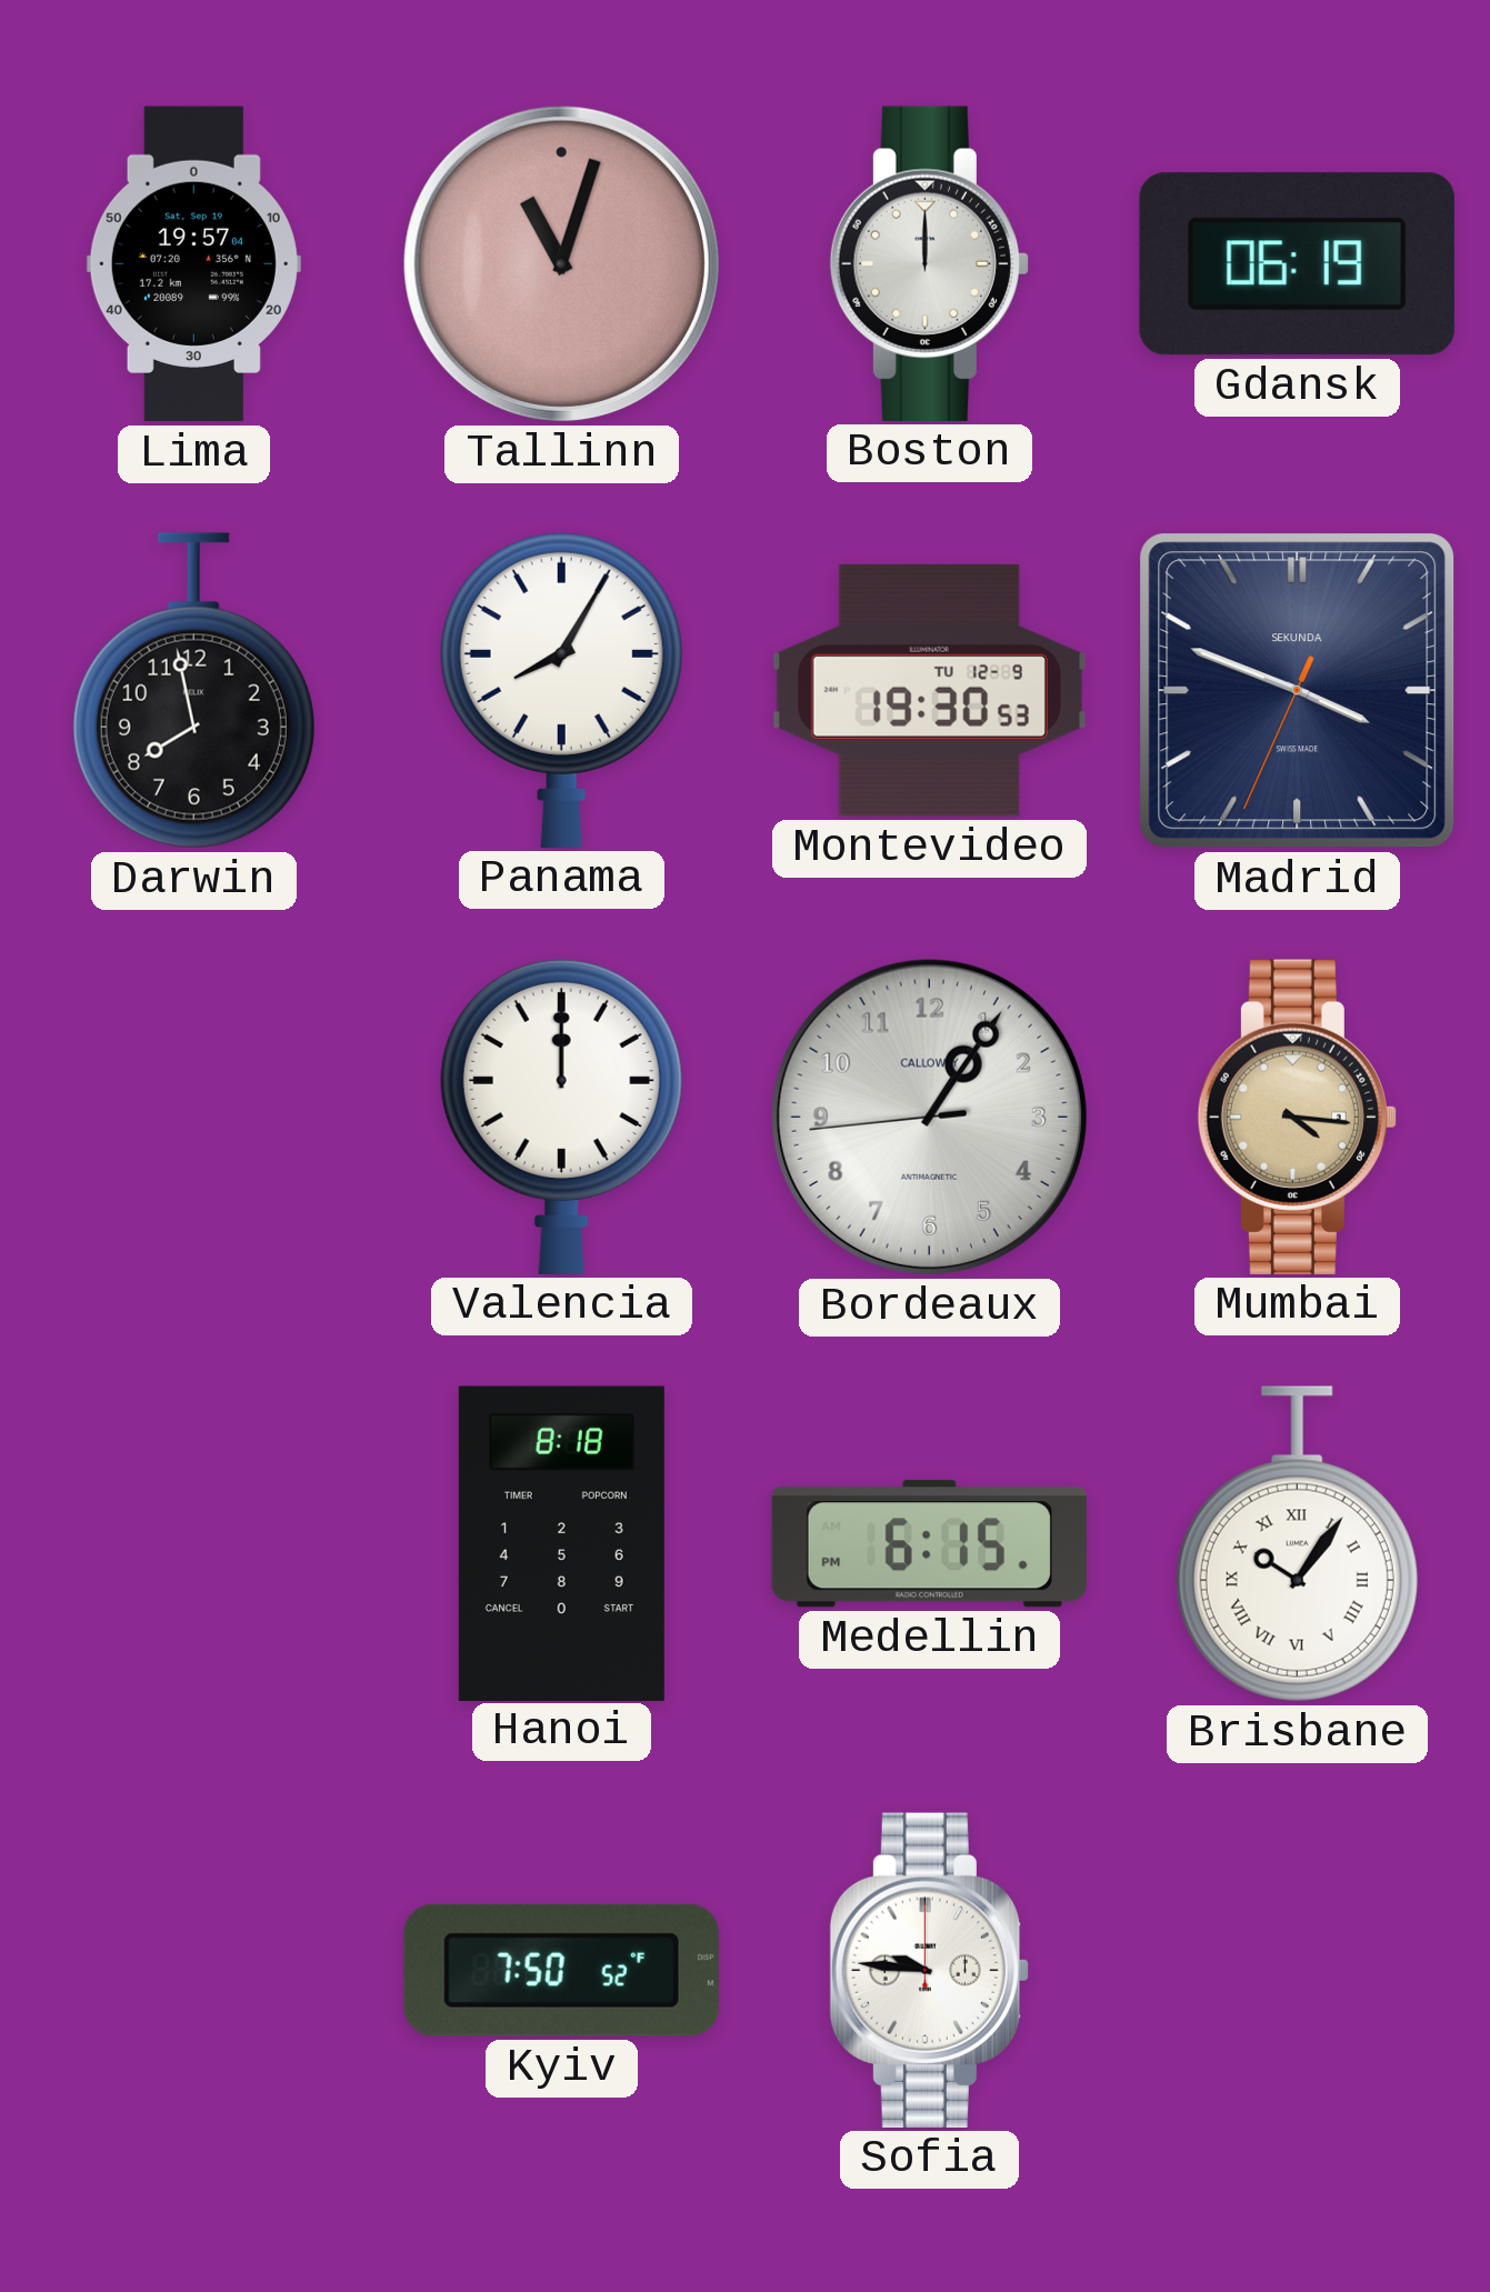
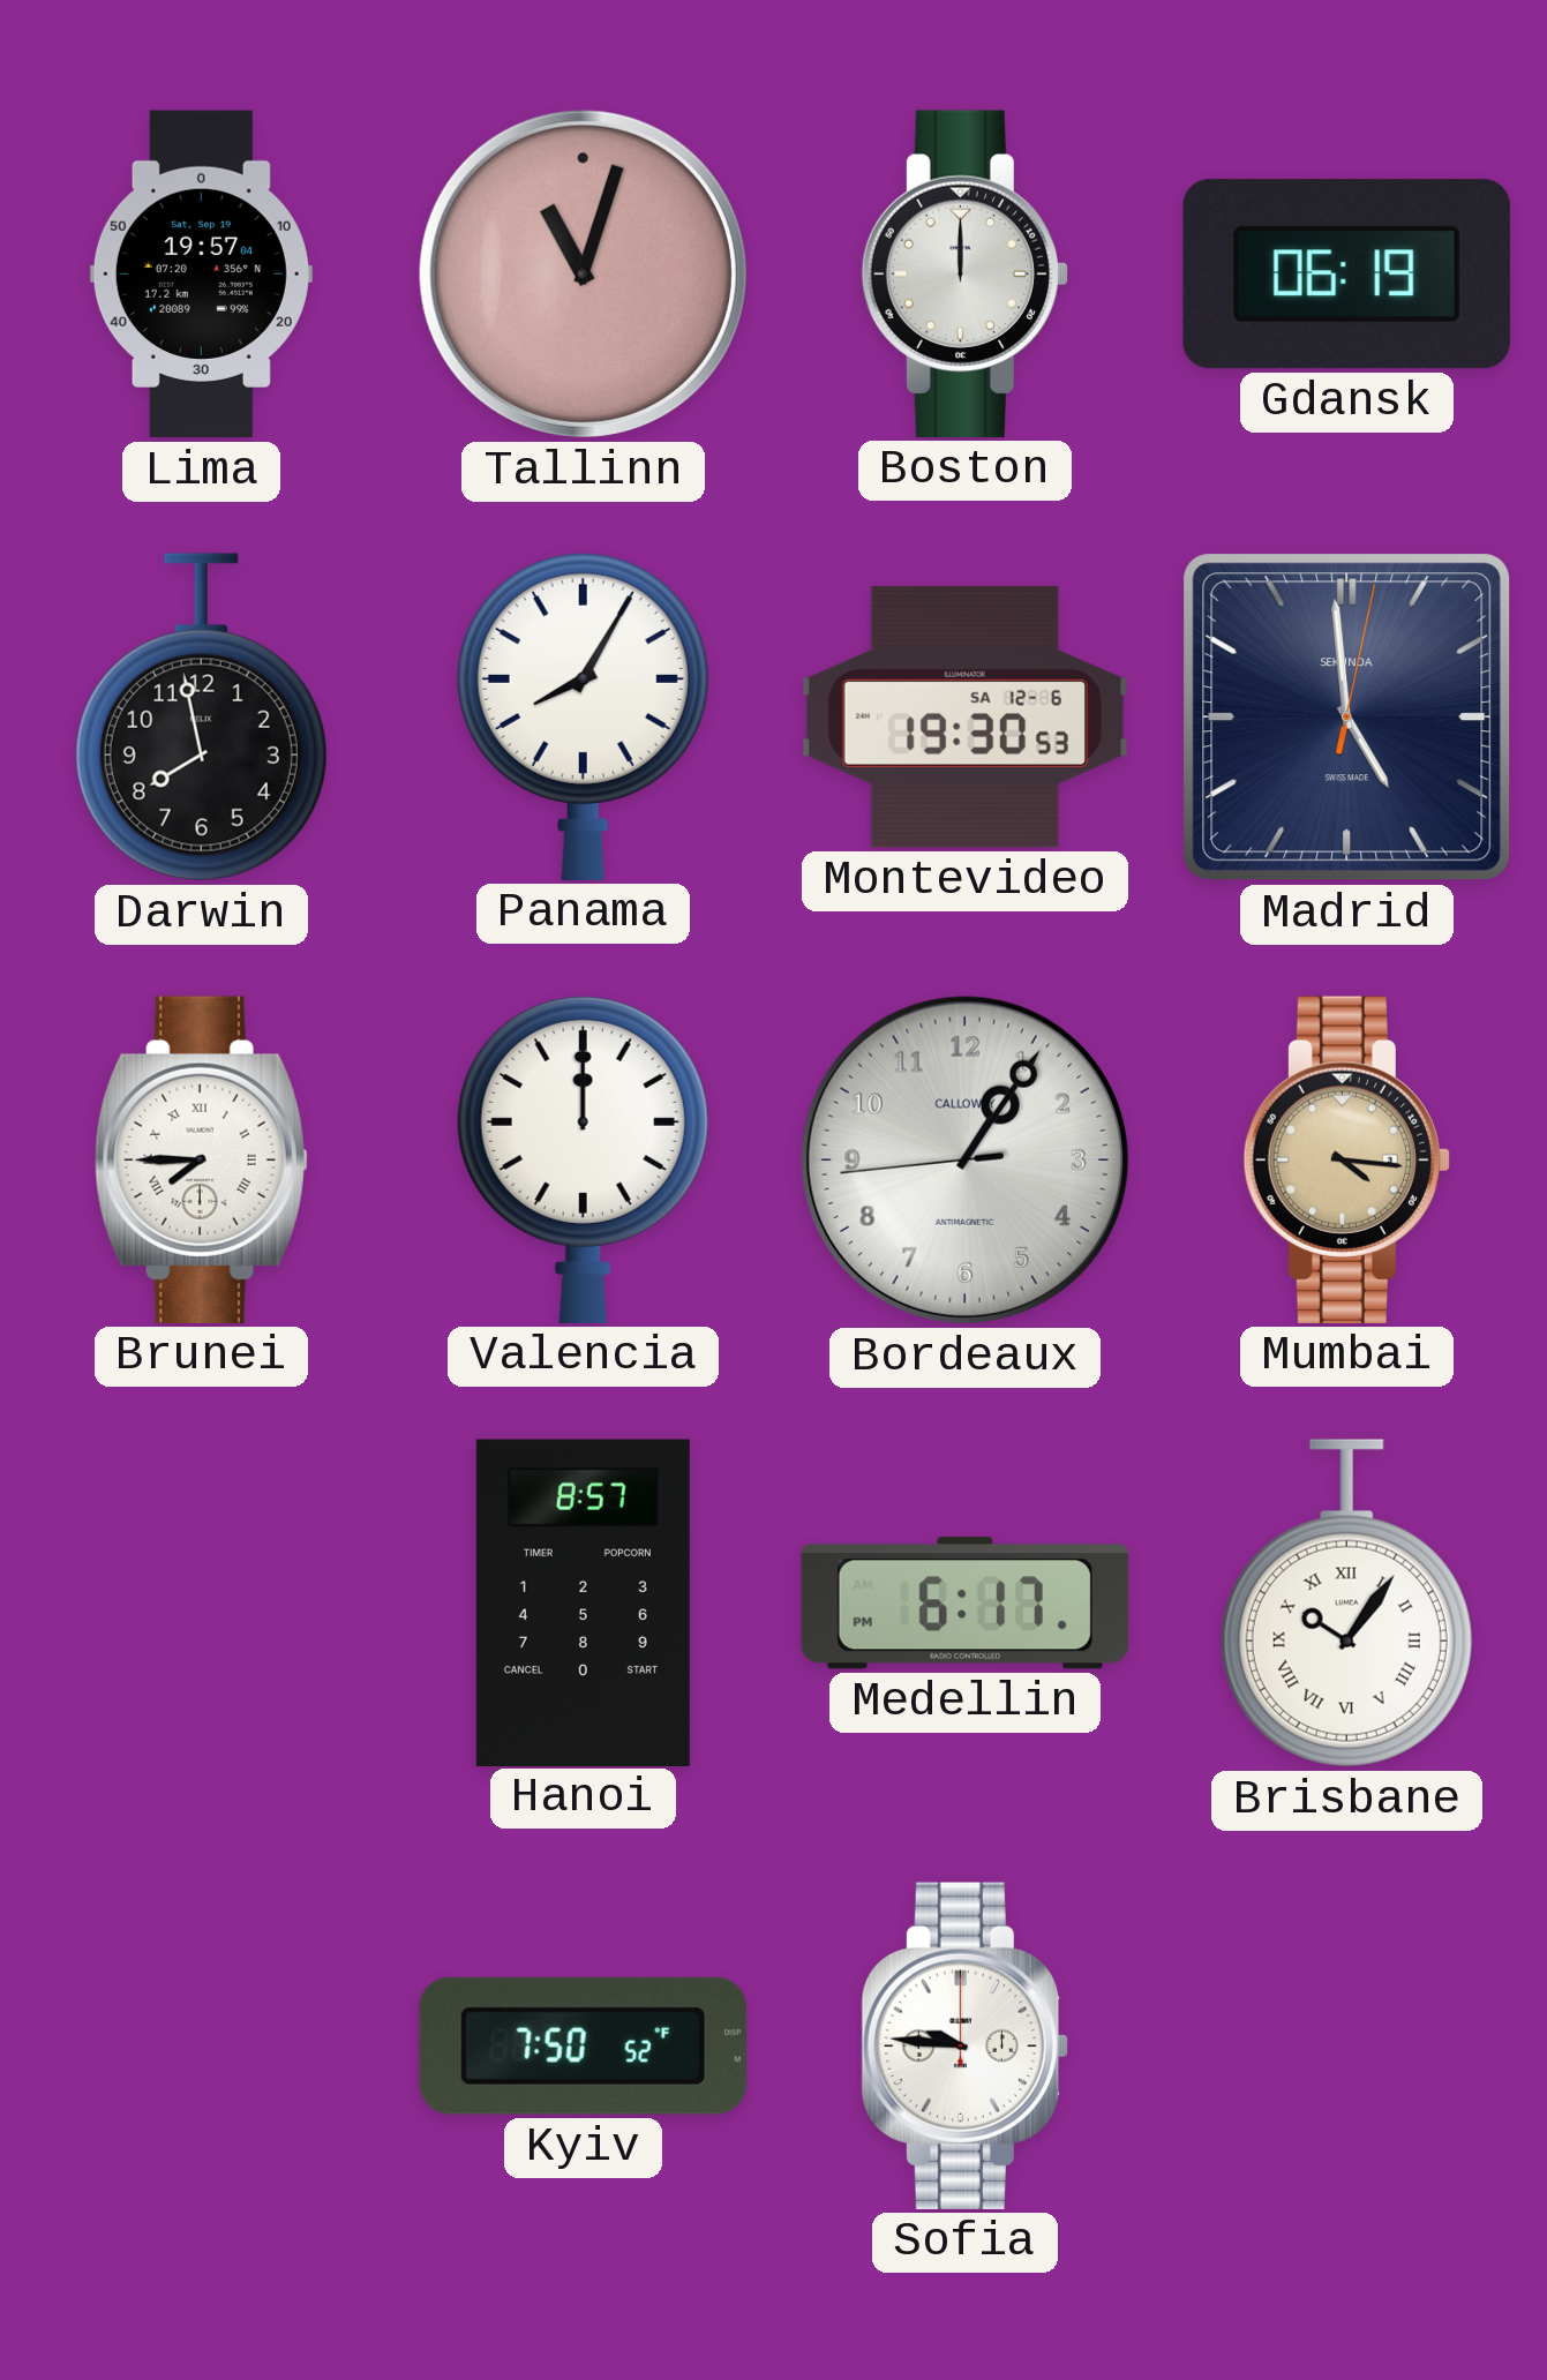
Montevideo date: TU 12-9 -> SA 12-6 (964, 716)
Madrid: 3:48 -> 4:59 (1347, 718)
Brunei: none -> 7:45 (201, 1159)
Hanoi: 8:18 -> 8:57 (583, 1602)
Medellin: 6:15 -> 6:17 (964, 1604)
